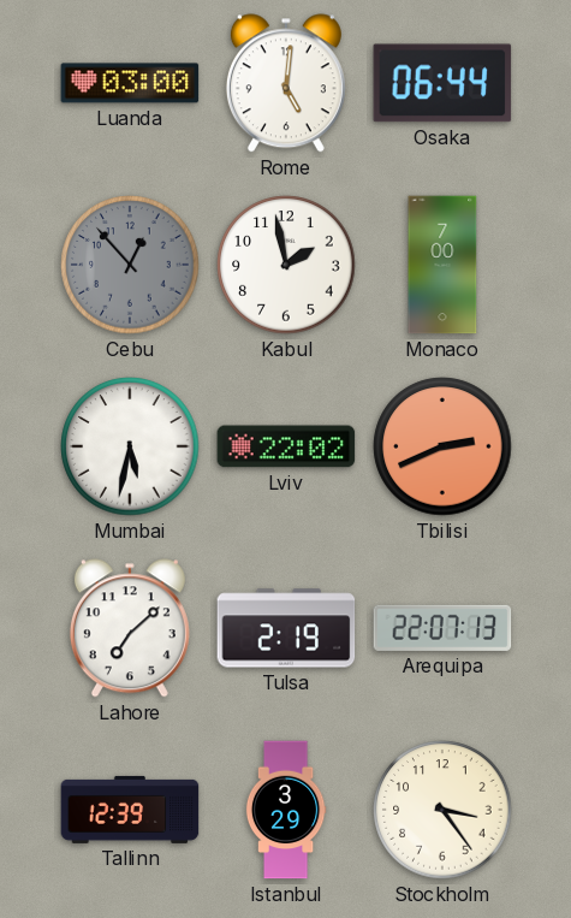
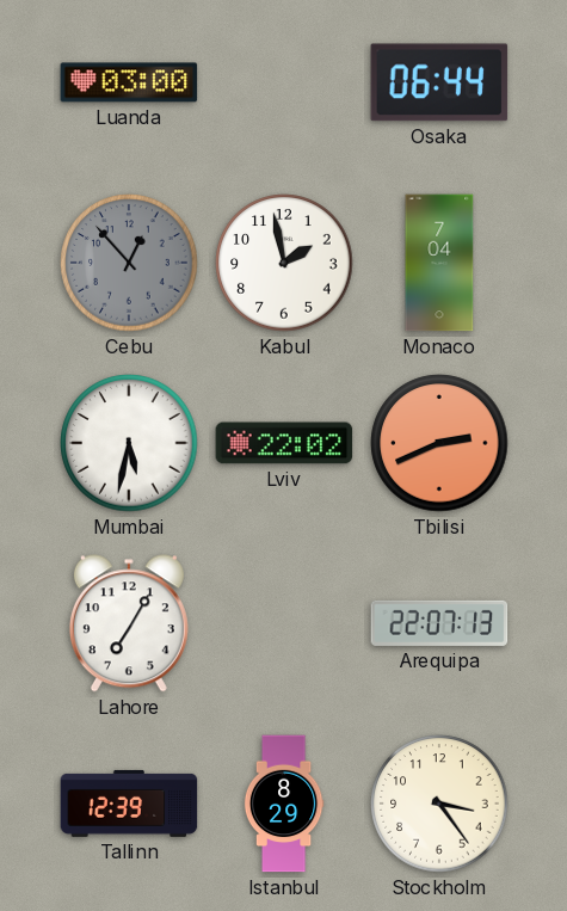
Rome: 5:01 -> none (286, 83)
Monaco: 7:00 -> 7:04 (439, 263)
Lahore: 7:08 -> 7:05 (129, 623)
Tulsa: 2:19 -> none (286, 628)
Istanbul: 3:29 -> 8:29 (284, 804)
